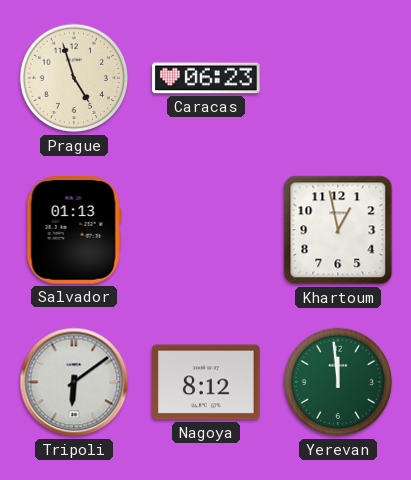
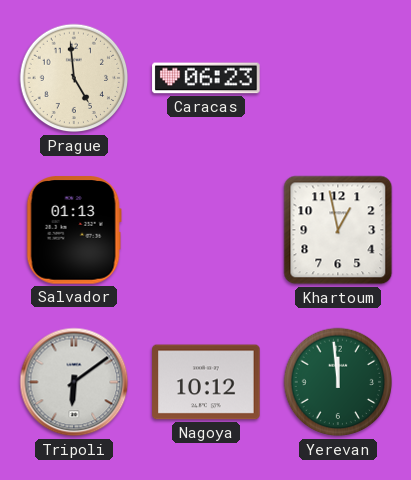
Prague: 4:57 -> 4:59 (74, 78)
Nagoya: 8:12 -> 10:12 (206, 382)
